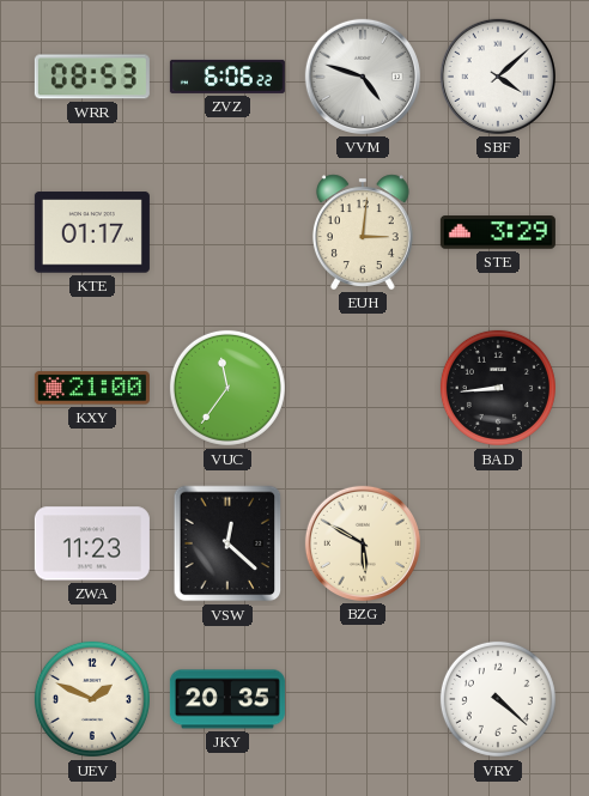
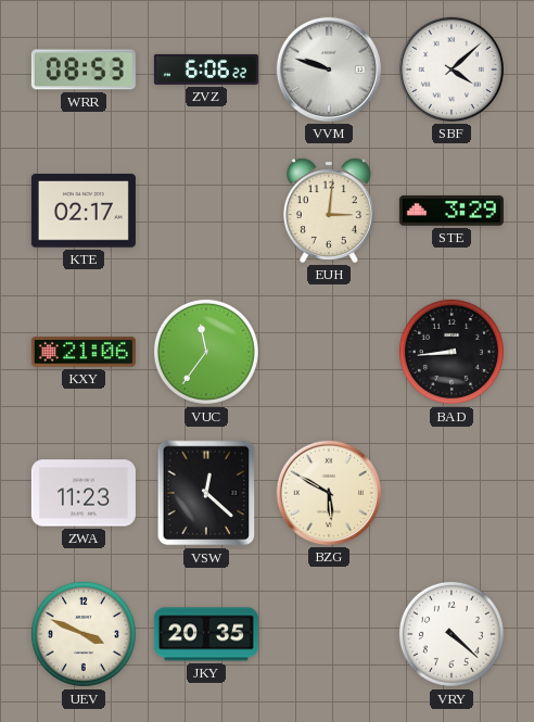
VVM: 4:48 -> 9:48 (329, 69)
KTE: 01:17 -> 02:17 (84, 211)
KXY: 21:00 -> 21:06 (84, 352)
UEV: 1:49 -> 3:49 (84, 634)
